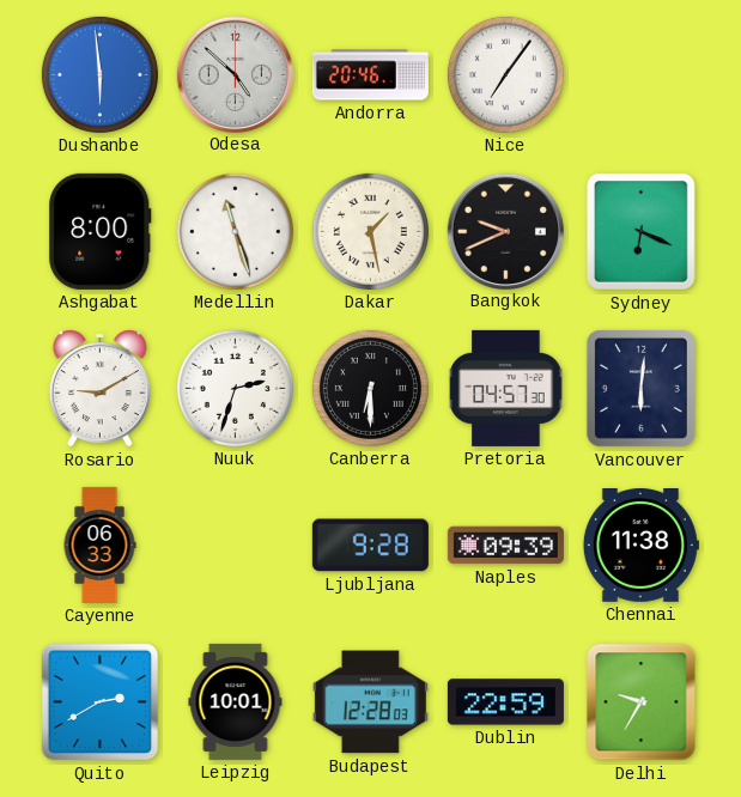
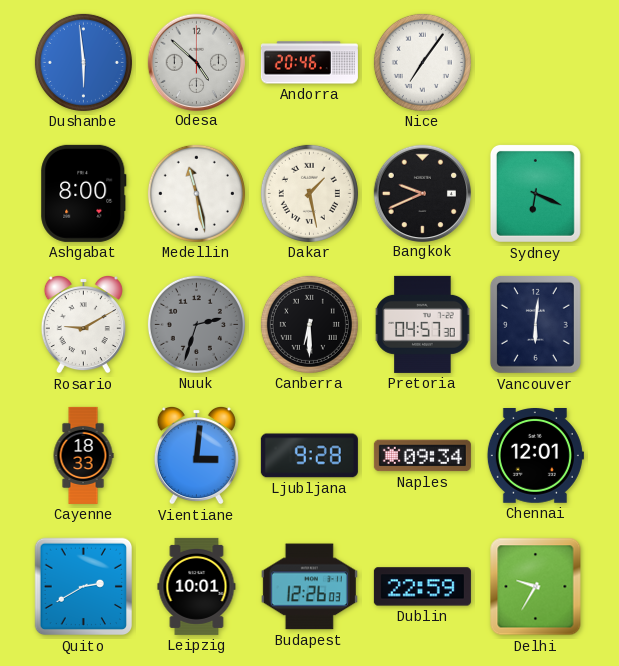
Medellin: 11:27 -> 11:28 (196, 193)
Nuuk dial: white -> grey (196, 324)
Cayenne: 06:33 -> 18:33 (83, 455)
Vientiane: none -> 3:01 (196, 456)
Naples: 09:39 -> 09:34 (422, 456)
Chennai: 11:38 -> 12:01 (535, 456)
Budapest: 12:28 -> 12:26 (309, 587)
